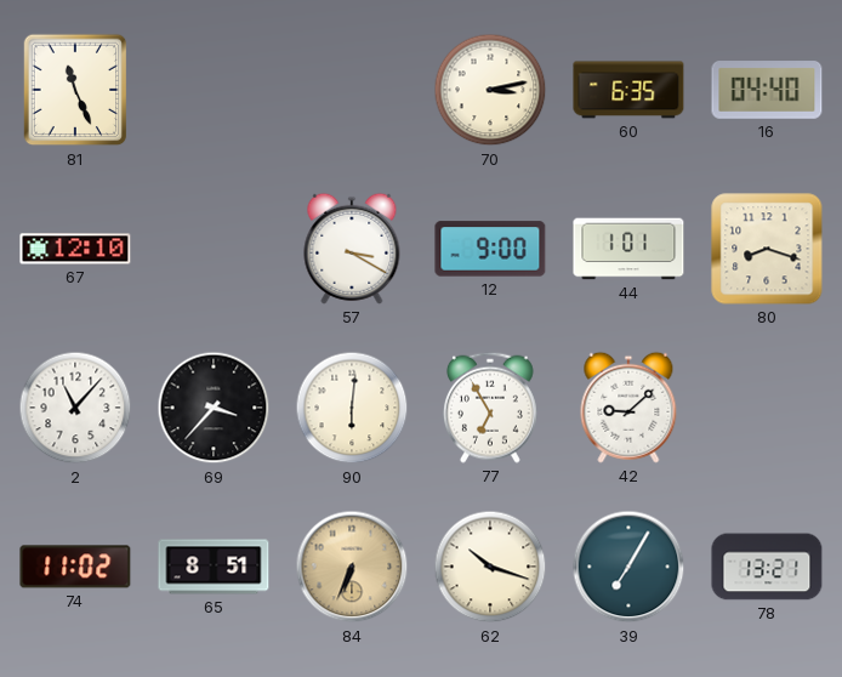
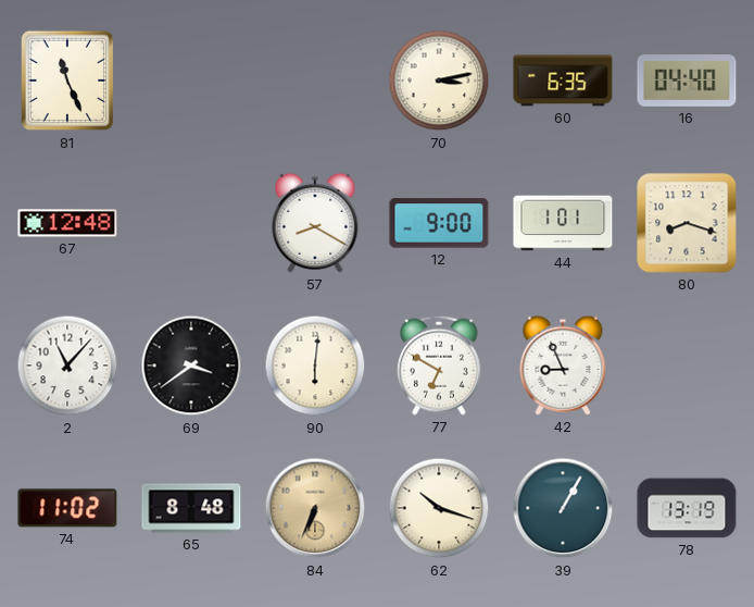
67: 12:10 -> 12:48 (67, 223)
57: 3:20 -> 8:20 (315, 223)
69: 3:37 -> 3:39 (191, 366)
77: 6:55 -> 6:50 (439, 366)
42: 9:08 -> 8:56 (563, 366)
65: 8:51 -> 8:48 (191, 508)
39: 7:05 -> 1:05 (563, 508)
78: 13:21 -> 13:19 (687, 508)
